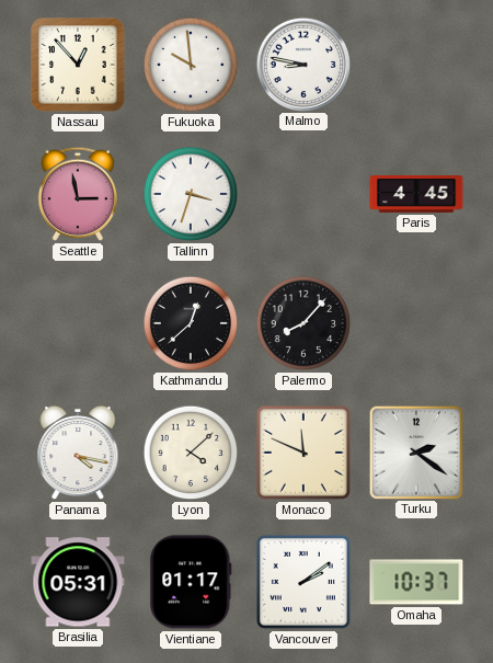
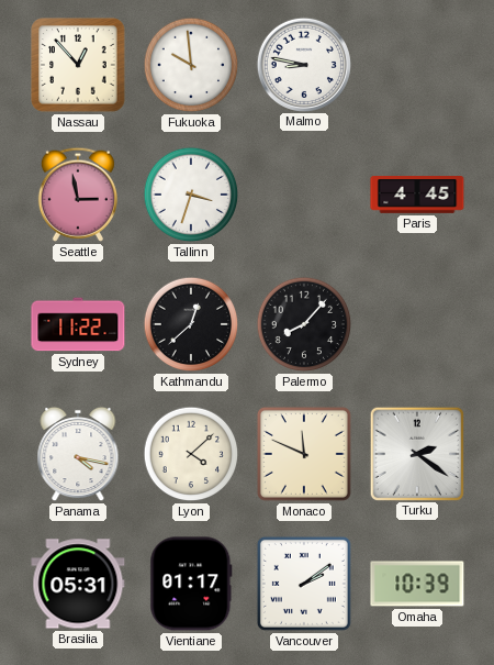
Sydney: none -> 11:22 (78, 324)
Omaha: 10:37 -> 10:39 (417, 584)
